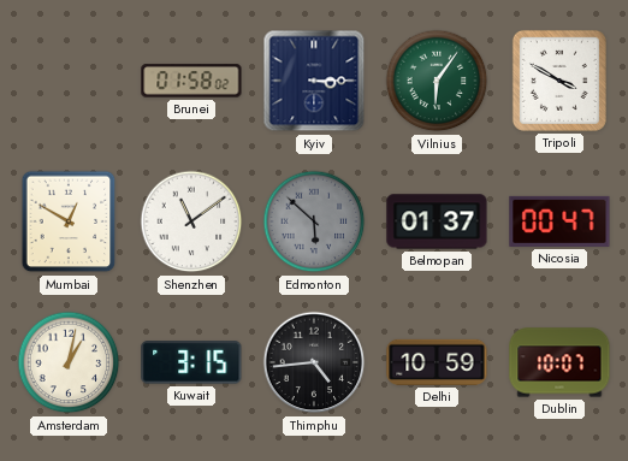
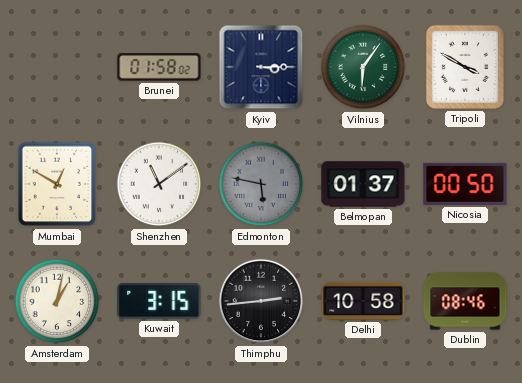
Edmonton: 5:52 -> 5:47 (261, 184)
Nicosia: 00:47 -> 00:50 (465, 184)
Thimphu: 4:44 -> 2:44 (261, 301)
Delhi: 10:59 -> 10:58 (363, 301)
Dublin: 10:07 -> 08:46 (465, 301)
